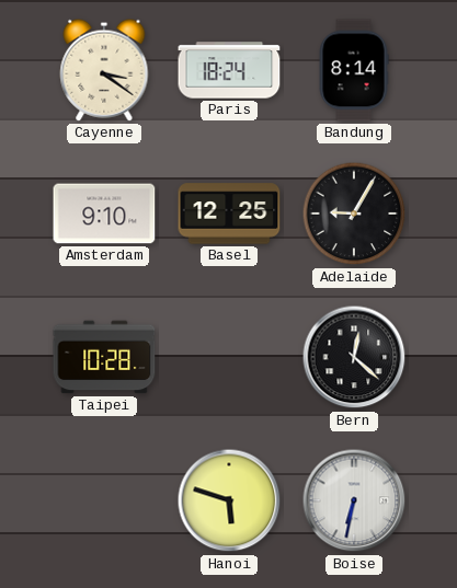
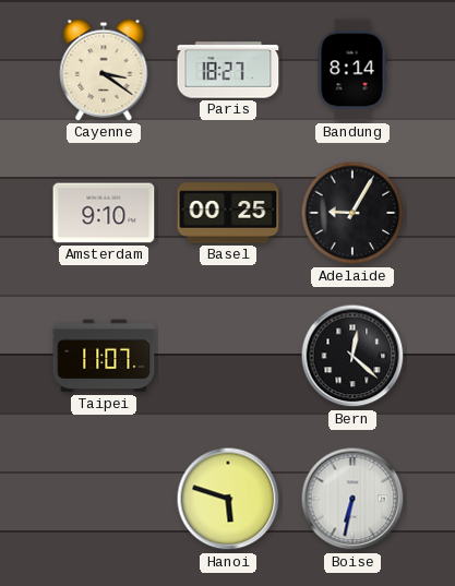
Paris: 18:24 -> 18:27 (228, 70)
Basel: 12:25 -> 00:25 (228, 213)
Taipei: 10:28 -> 11:07 (104, 356)
